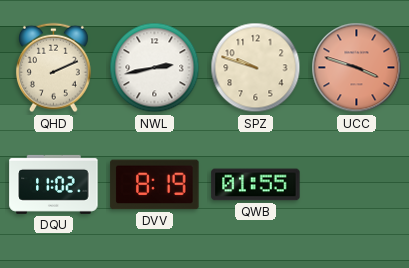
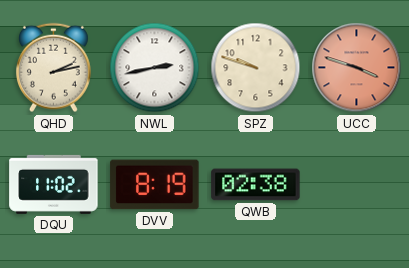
QHD: 2:11 -> 2:13 (53, 68)
QWB: 01:55 -> 02:38 (256, 185)
